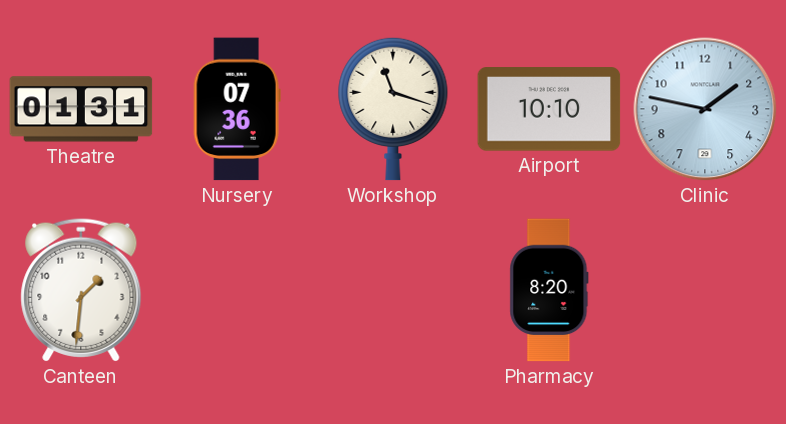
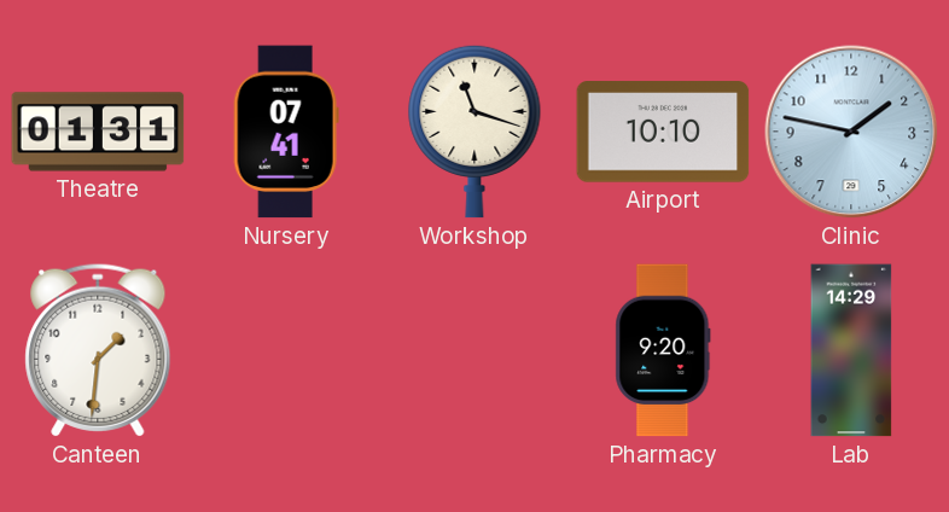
Nursery: 07:36 -> 07:41 (286, 132)
Pharmacy: 8:20 -> 9:20 (663, 350)
Lab: none -> 14:29 (851, 350)
